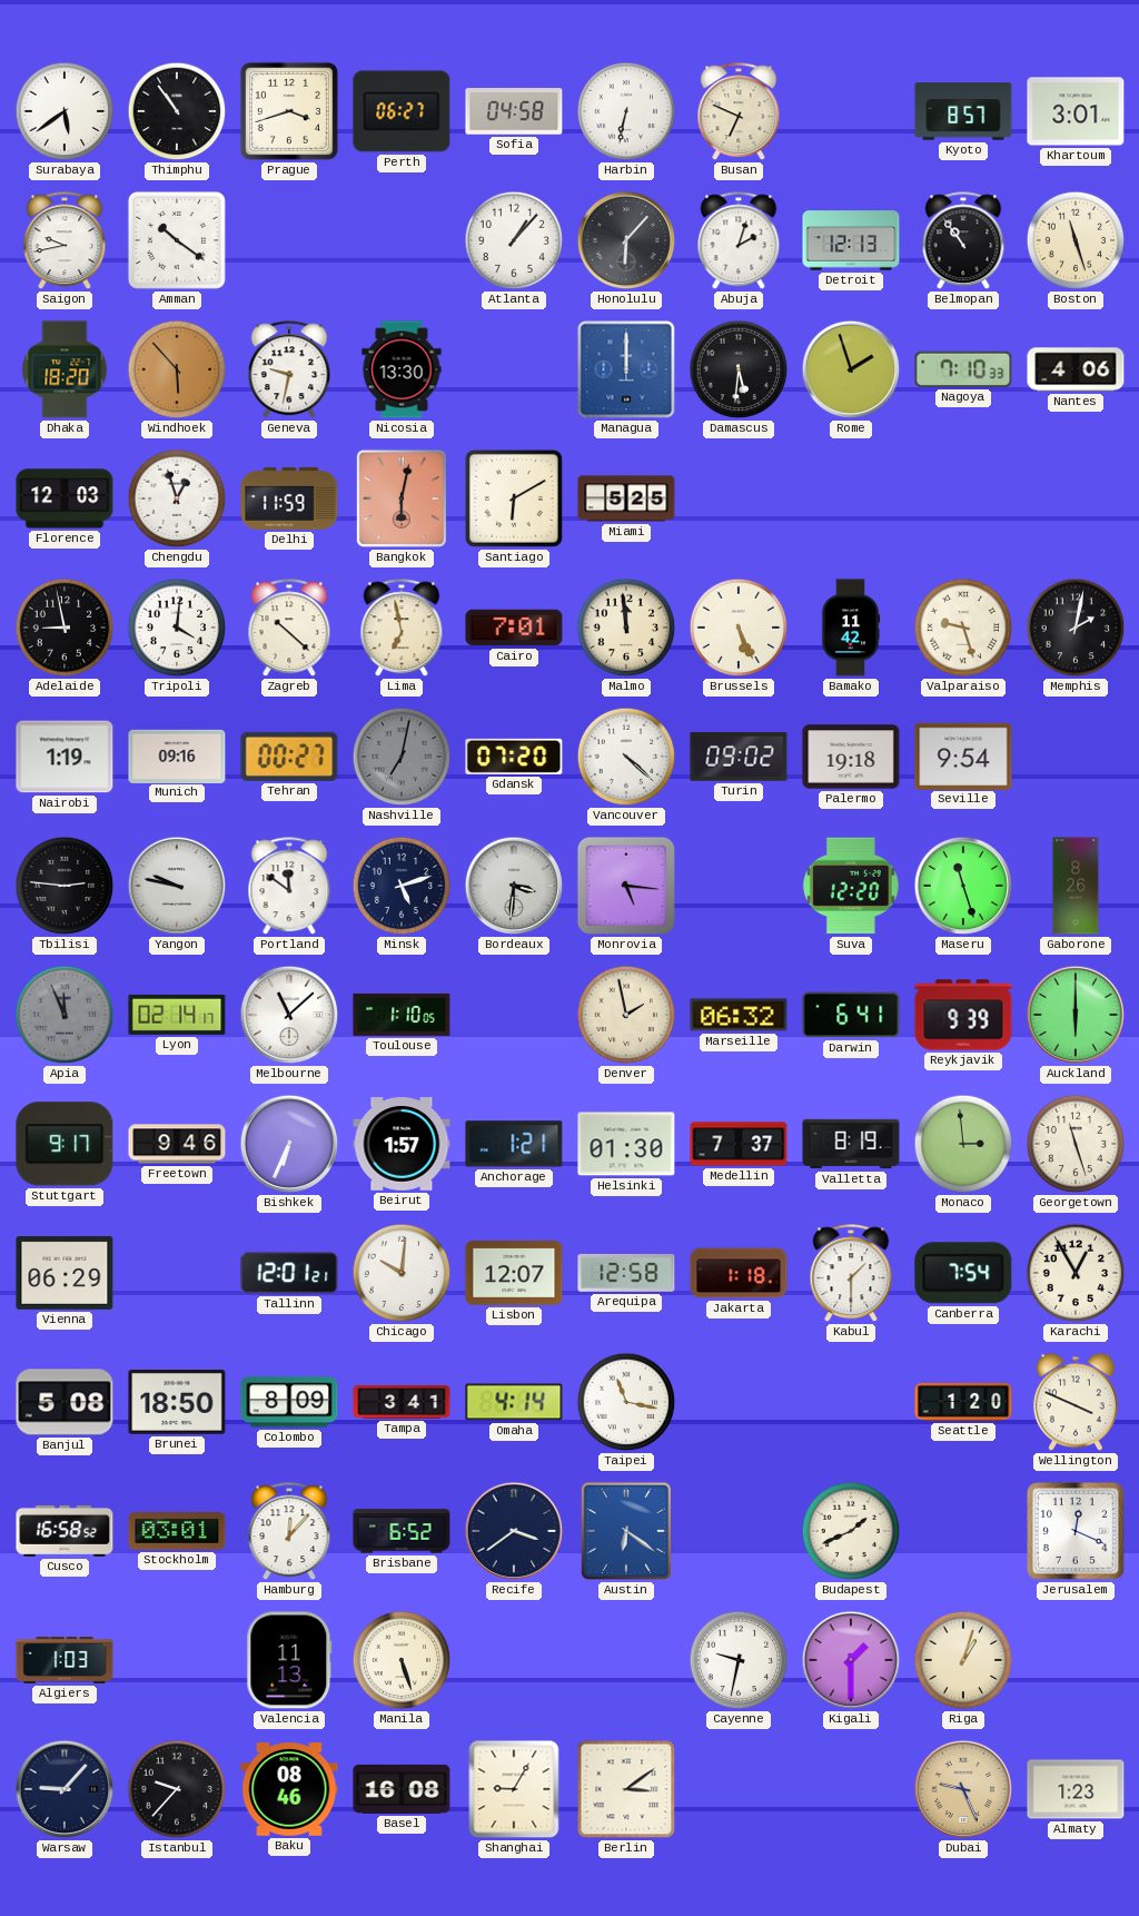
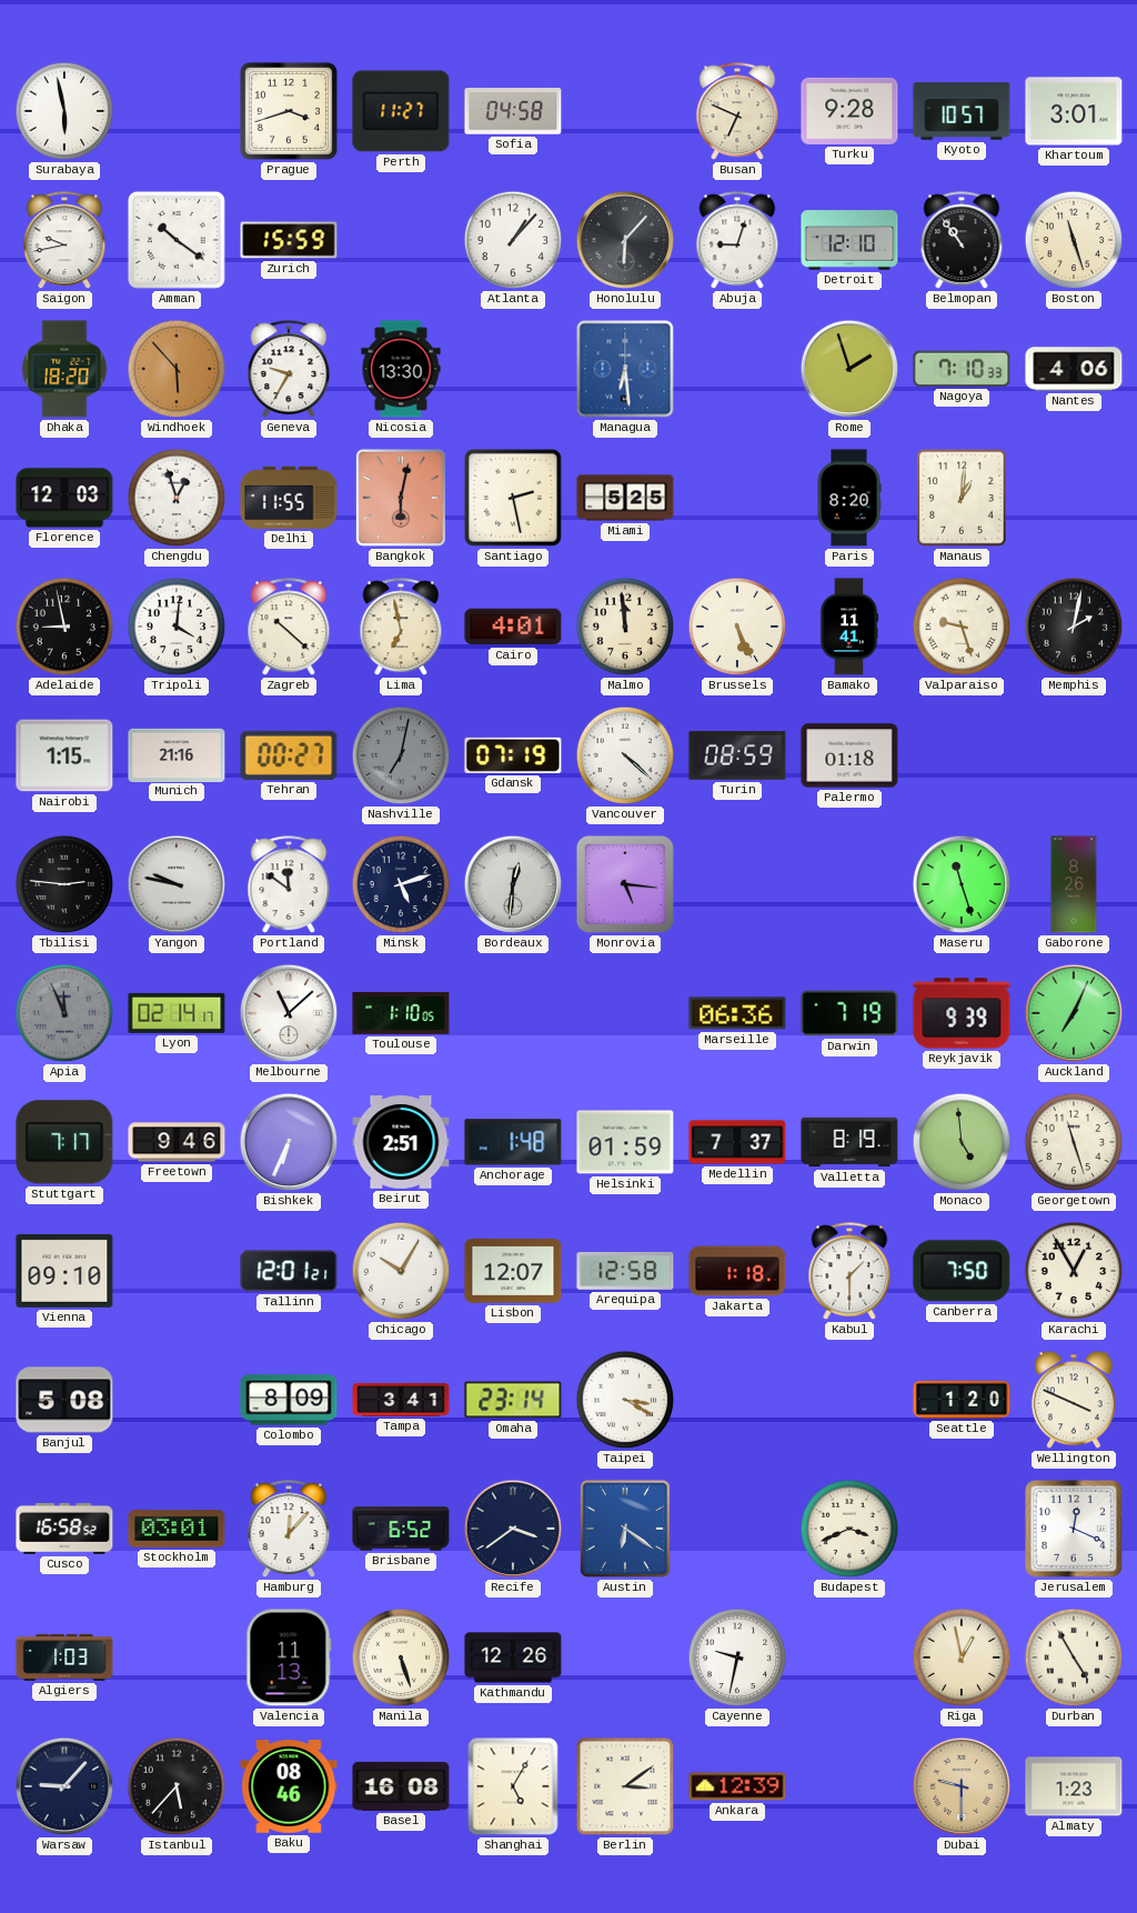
Surabaya: 5:39 -> 5:58 (64, 111)
Thimphu: 10:54 -> none (177, 111)
Perth: 06:27 -> 11:27 (401, 111)
Harbin: 6:32 -> none (626, 111)
Turku: none -> 9:28 (849, 111)
Kyoto: 8:57 -> 10:57 (962, 111)
Zurich: none -> 15:59 (289, 240)
Abuja: 2:03 -> 9:03 (737, 241)
Detroit: 12:13 -> 12:10 (849, 240)
Geneva: 9:32 -> 9:35 (289, 370)
Managua: 12:00 -> 6:29 (625, 369)
Damascus: 5:31 -> none (739, 369)
Delhi: 11:59 -> 11:55 (289, 498)
Santiago: 6:10 -> 2:28 (513, 498)
Paris: none -> 8:20 (849, 498)
Manaus: none -> 1:01 (962, 498)
Cairo: 7:01 -> 4:01 (513, 627)
Bamako: 11:42 -> 11:41 (849, 627)
Nairobi: 1:19 -> 1:15 (64, 755)
Munich: 09:16 -> 21:16 (177, 754)
Gdansk: 07:20 -> 07:19 (513, 755)
Turin: 09:02 -> 08:59 (737, 755)
Palermo: 19:18 -> 01:18 (849, 755)
Seville: 9:54 -> none (963, 755)
Bordeaux: 3:31 -> 12:31 (513, 884)
Suva: 12:20 -> none (851, 886)
Denver: 1:58 -> none (626, 1015)
Marseille: 06:32 -> 06:36 (737, 1013)
Darwin: 6:41 -> 7:19 (849, 1013)
Auckland: 6:00 -> 7:04 (1074, 1013)
Stuttgart: 9:17 -> 7:17 (64, 1142)
Beirut: 1:57 -> 2:51 (401, 1142)
Anchorage: 1:21 -> 1:48 (513, 1142)
Helsinki: 01:30 -> 01:59 (625, 1142)
Monaco: 2:59 -> 4:59 (962, 1142)
Vienna: 06:29 -> 09:10 (64, 1271)
Chicago: 10:01 -> 10:05 (401, 1271)
Canberra: 7:54 -> 7:50 (962, 1271)
Brunei: 18:50 -> none (177, 1403)
Omaha: 4:14 -> 23:14 (513, 1400)
Taipei: 11:17 -> 3:20 (625, 1400)
Budapest: 1:41 -> 3:41 (849, 1529)
Kathmandu: none -> 12:26 (513, 1657)
Kigali: 1:30 -> none (851, 1660)
Riga: 1:03 -> 12:58 (962, 1657)
Durban: none -> 4:55 (1074, 1657)
Istanbul: 9:37 -> 5:37 (177, 1786)
Shanghai: 9:05 -> 5:05 (513, 1786)
Ankara: none -> 12:39 (737, 1786)
Dubai: 9:26 -> 9:30 (962, 1786)
